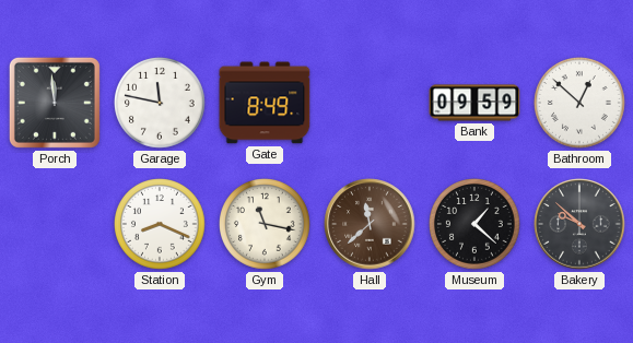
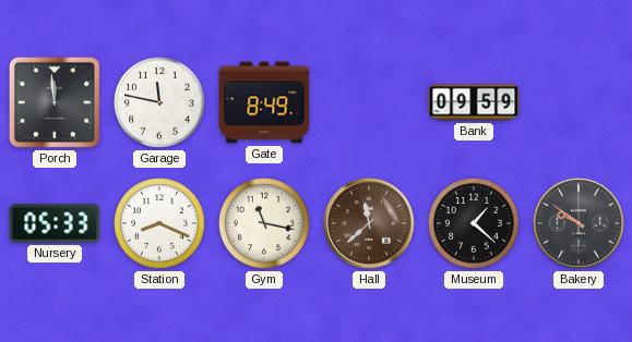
Bathroom: 12:52 -> none (581, 104)
Nursery: none -> 05:33 (55, 223)
Bakery: 9:52 -> 9:51 (579, 223)
